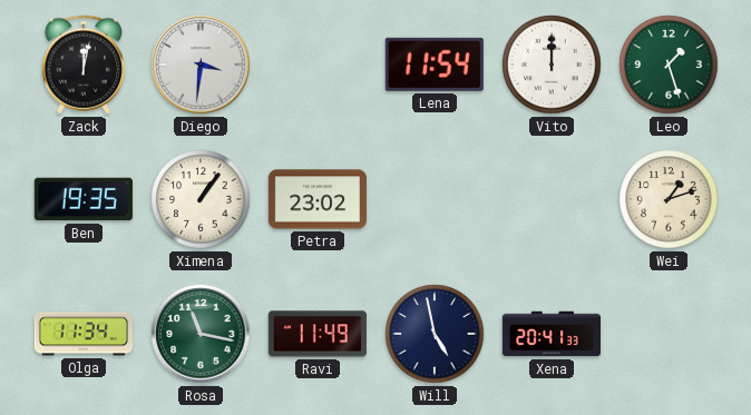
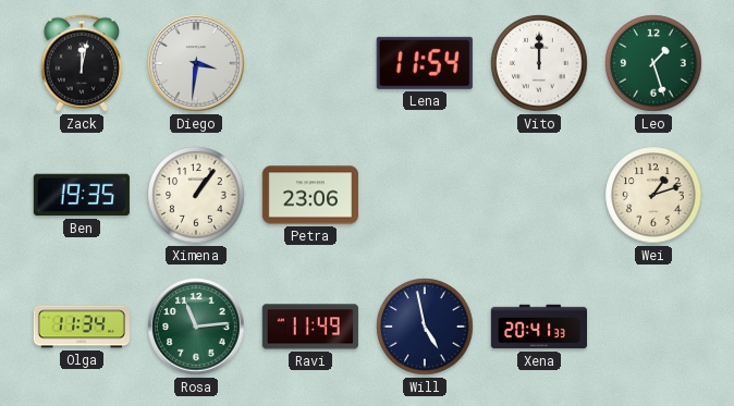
Petra: 23:02 -> 23:06 (310, 195)
Rosa: 11:17 -> 11:14 (196, 327)
